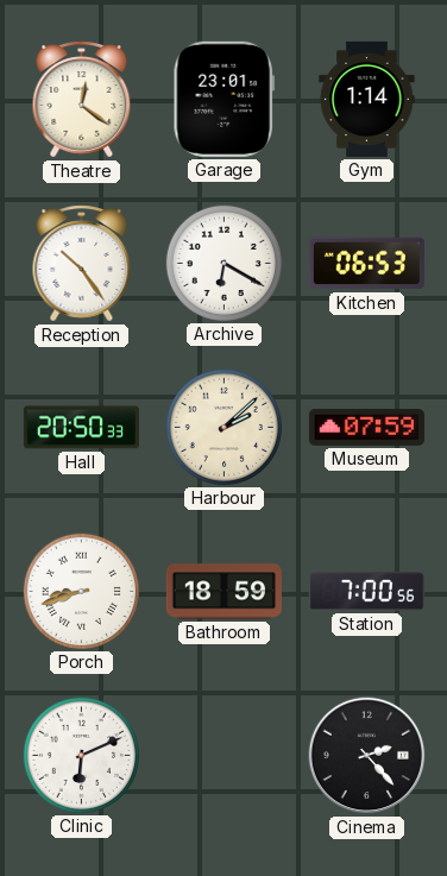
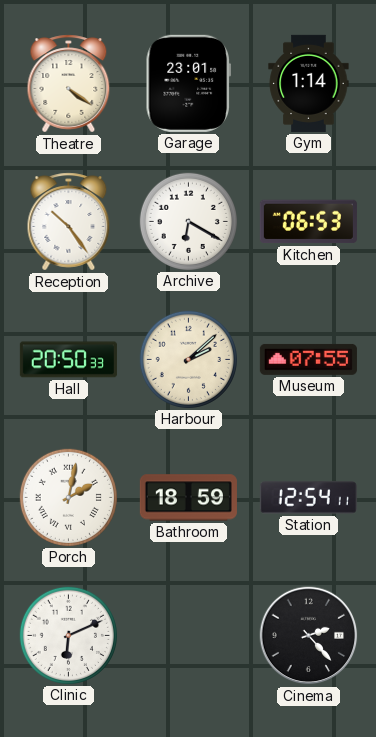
Theatre: 12:21 -> 4:21 (69, 84)
Museum: 07:59 -> 07:55 (308, 359)
Porch: 8:42 -> 2:02 (68, 497)
Station: 7:00 -> 12:54 (308, 498)
